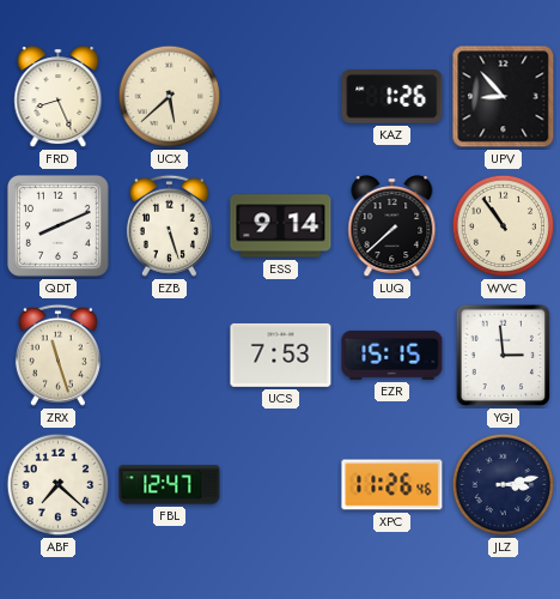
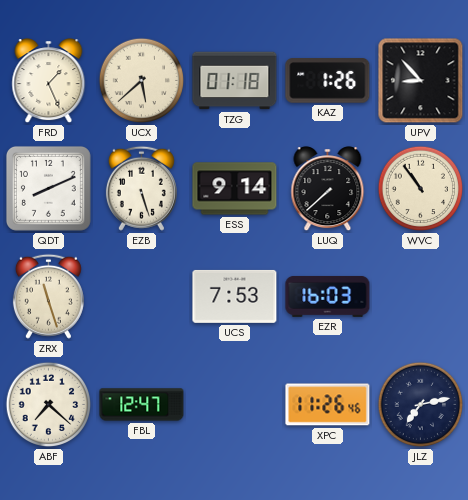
FRD: 8:26 -> 1:26 (49, 81)
TZG: none -> 01:18 (235, 81)
EZR: 15:15 -> 16:03 (328, 296)
YGJ: 2:59 -> none (504, 356)
JLZ: 3:13 -> 7:13 (421, 405)
